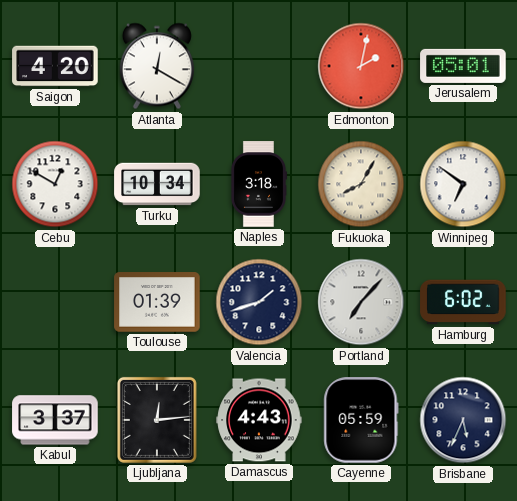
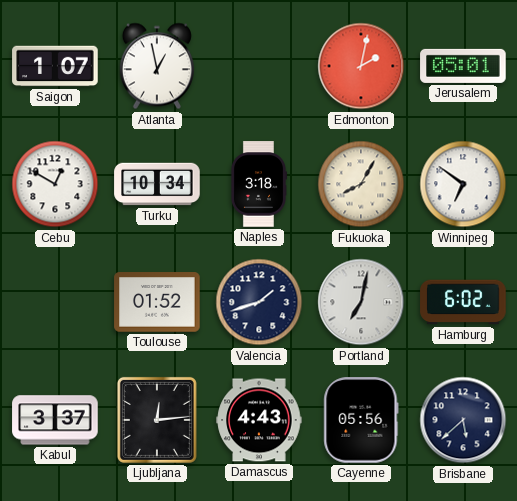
Saigon: 4:20 -> 1:07 (55, 66)
Atlanta: 12:20 -> 12:58 (157, 66)
Toulouse: 01:39 -> 01:52 (157, 302)
Portland: 7:07 -> 7:02 (361, 302)
Cayenne: 05:59 -> 05:56 (361, 420)
Brisbane: 5:34 -> 5:38 (463, 420)
